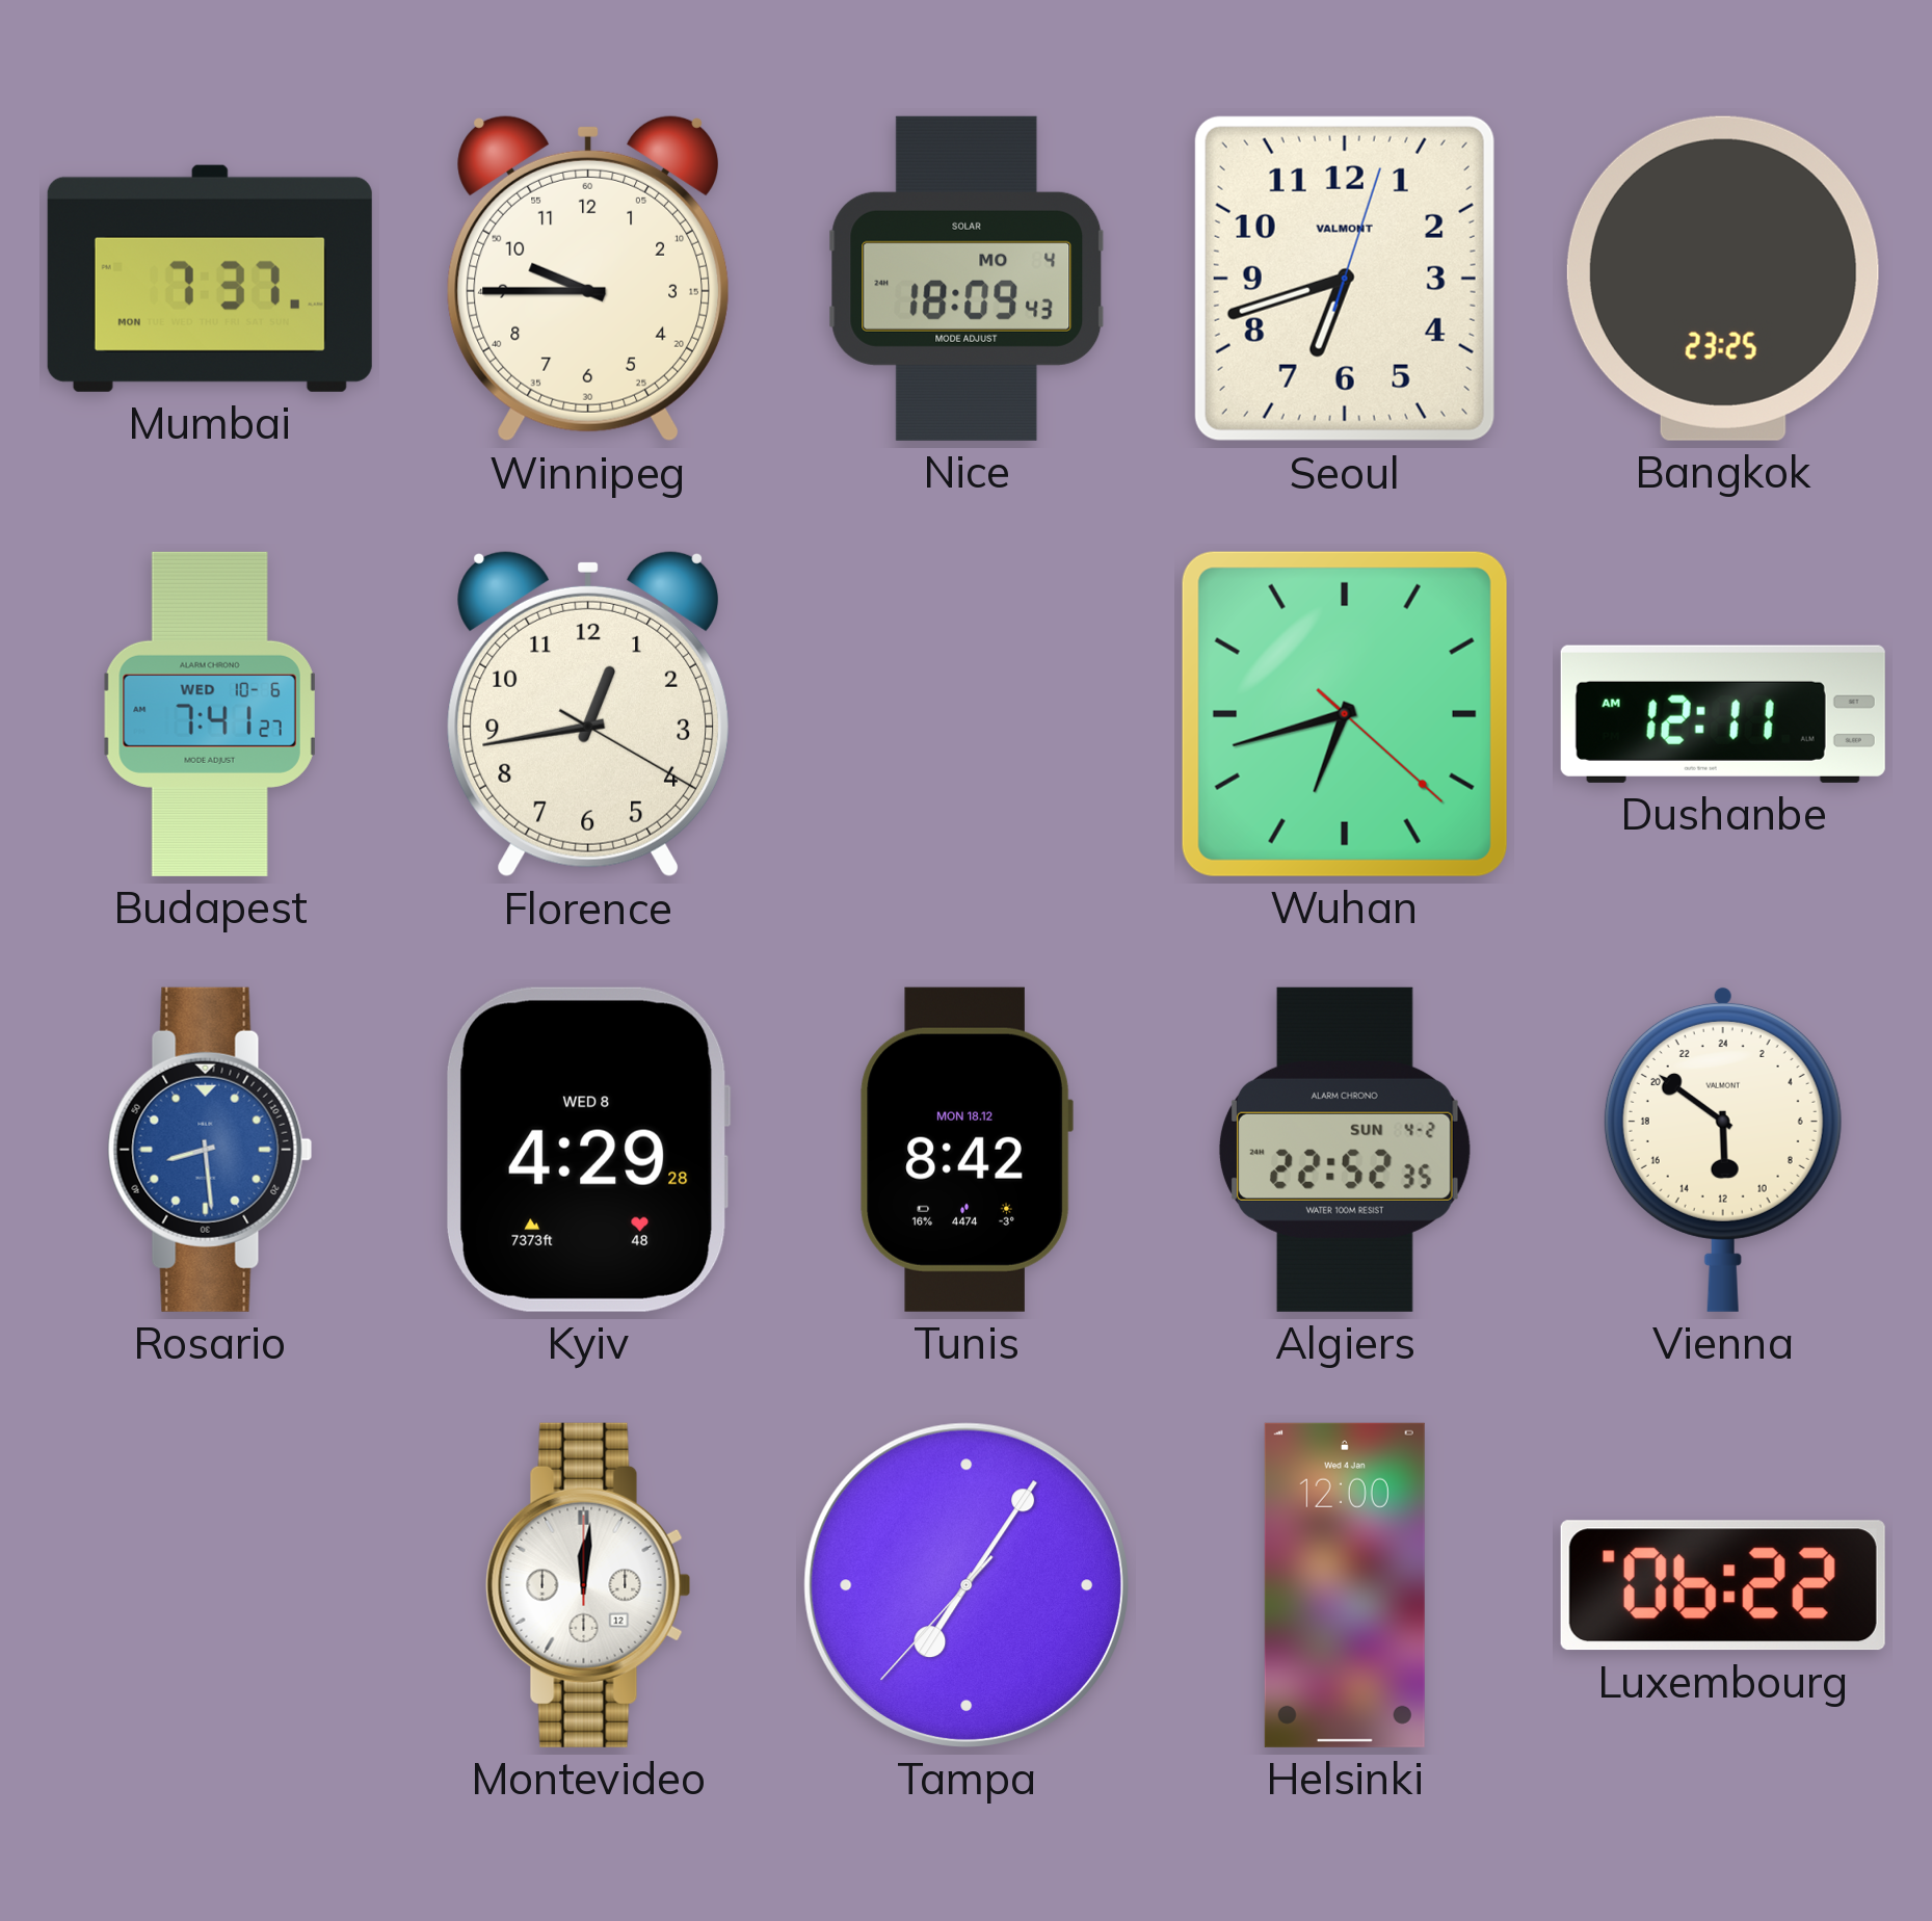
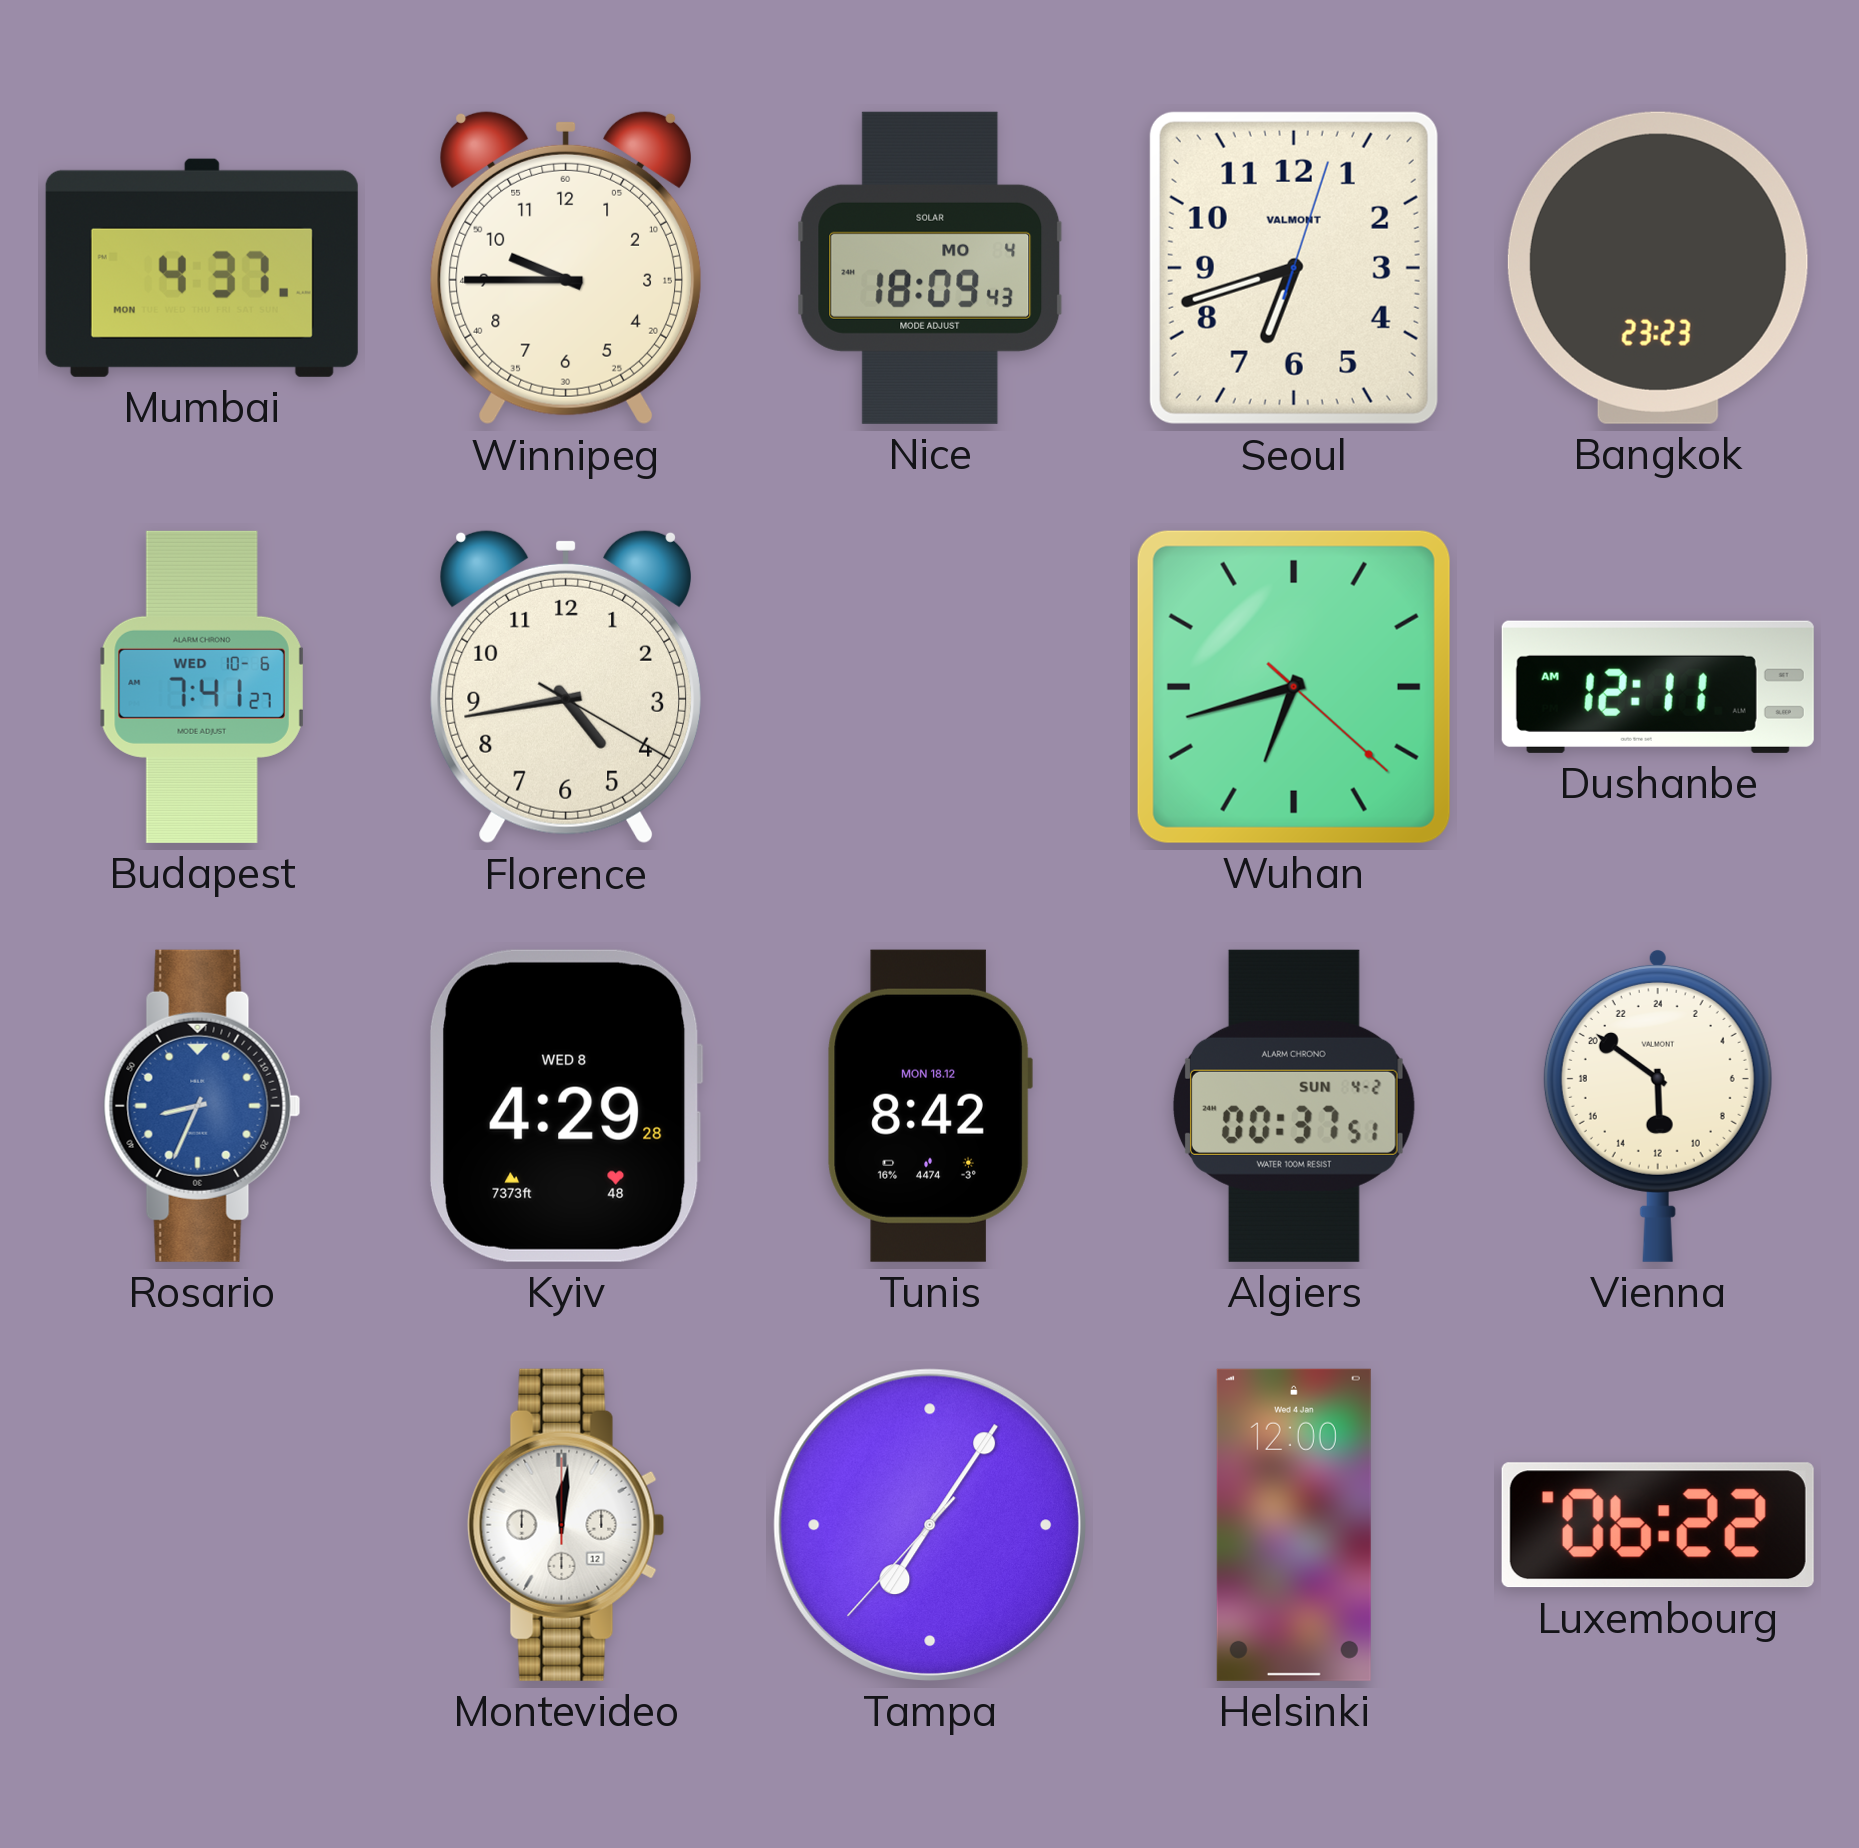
Mumbai: 7:37 -> 4:37 (202, 268)
Bangkok: 23:25 -> 23:23 (1658, 268)
Florence: 12:43 -> 4:43 (566, 687)
Rosario: 8:29 -> 8:34 (202, 1106)
Algiers: 22:52 -> 00:37 (1294, 1106)
